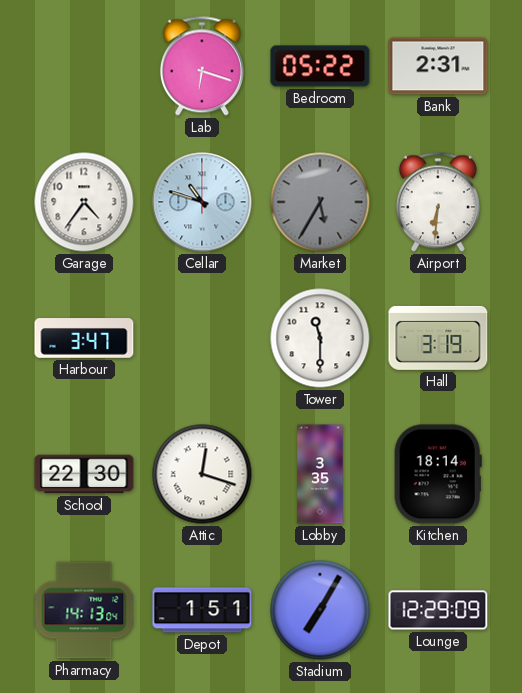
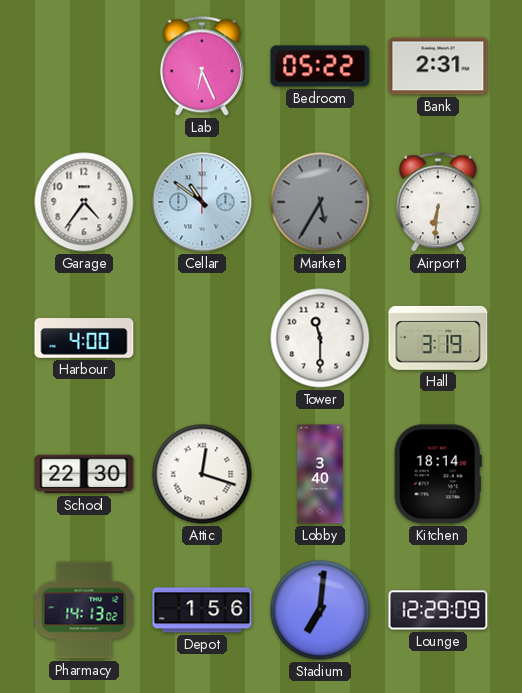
Lab: 6:18 -> 6:26 (202, 66)
Cellar: 10:48 -> 10:51 (202, 202)
Harbour: 3:47 -> 4:00 (84, 338)
Lobby: 3:35 -> 3:40 (320, 474)
Pharmacy: 14:13:04 -> 14:13:02 (84, 610)
Depot: 1:51 -> 1:56 (202, 610)
Stadium: 7:05 -> 7:01 (320, 610)
